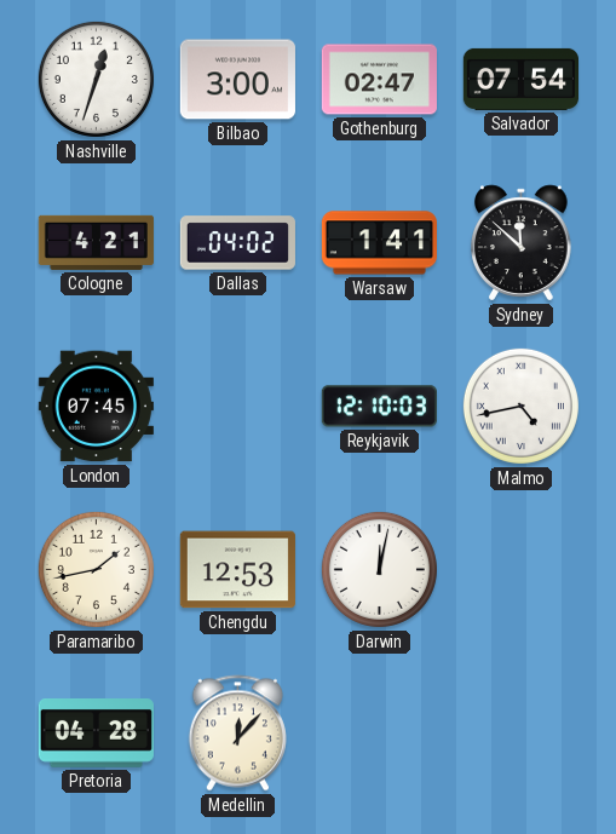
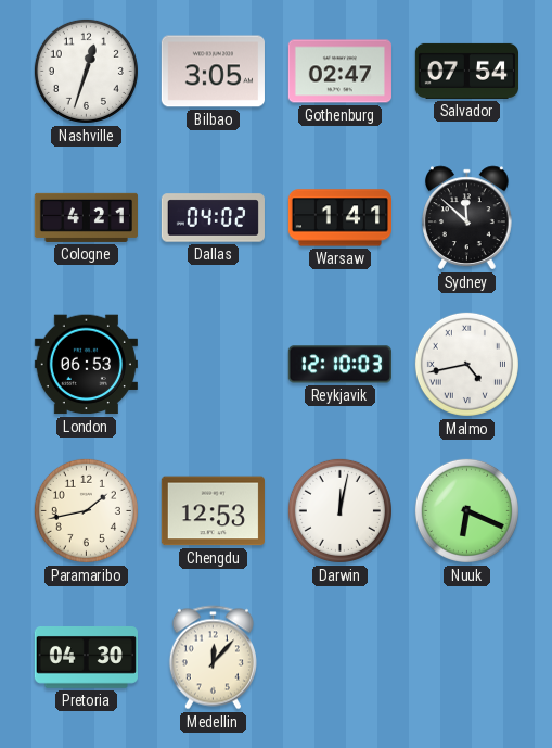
Bilbao: 3:00 -> 3:05 (213, 72)
London: 07:45 -> 06:53 (86, 365)
Nuuk: none -> 6:19 (466, 510)
Pretoria: 04:28 -> 04:30 (86, 658)
